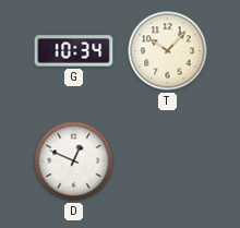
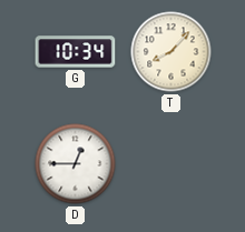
T: 10:07 -> 8:07 (171, 52)
D: 12:49 -> 12:45 (76, 164)
